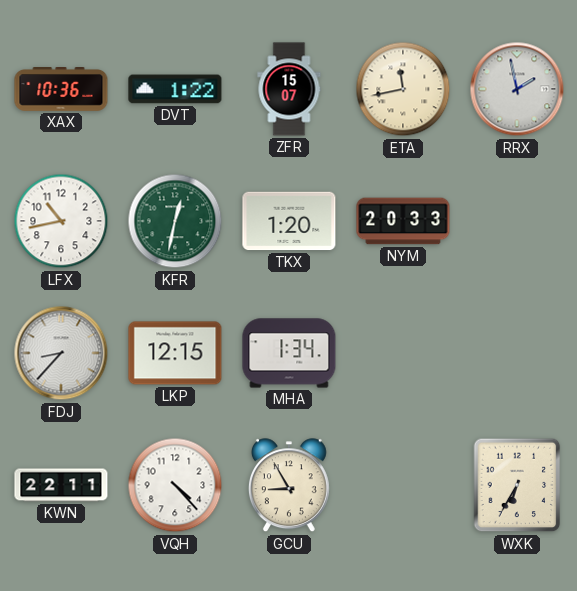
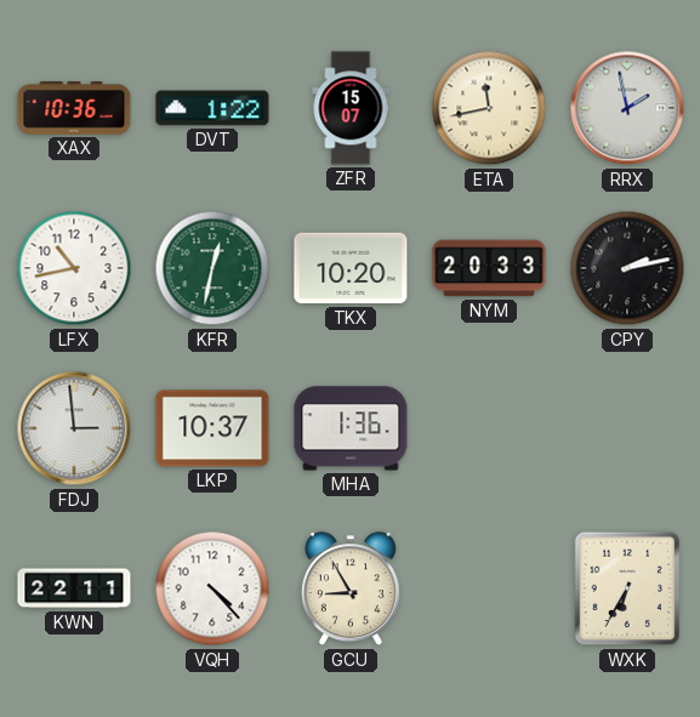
TKX: 1:20 -> 10:20 (351, 268)
CPY: none -> 2:13 (627, 268)
FDJ: 8:37 -> 2:59 (74, 428)
LKP: 12:15 -> 10:37 (212, 428)
MHA: 1:34 -> 1:36 (351, 428)
